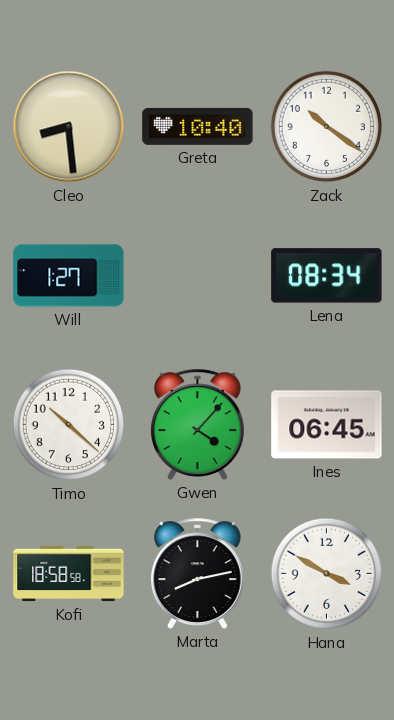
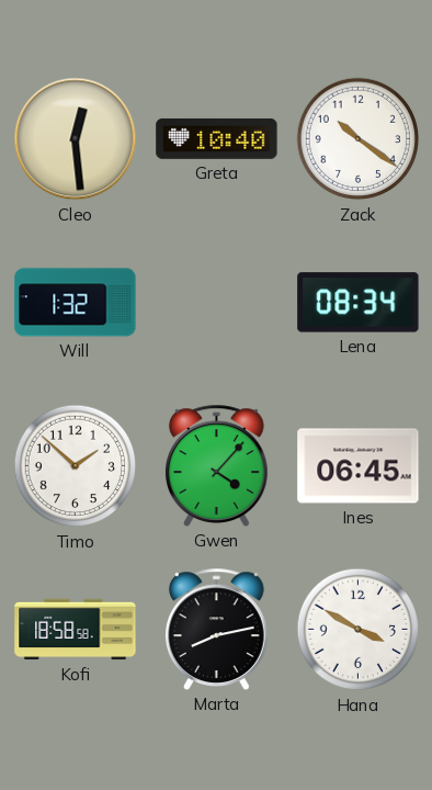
Cleo: 8:29 -> 12:29 (76, 139)
Will: 1:27 -> 1:32 (76, 303)
Timo: 10:22 -> 1:52 (76, 466)
